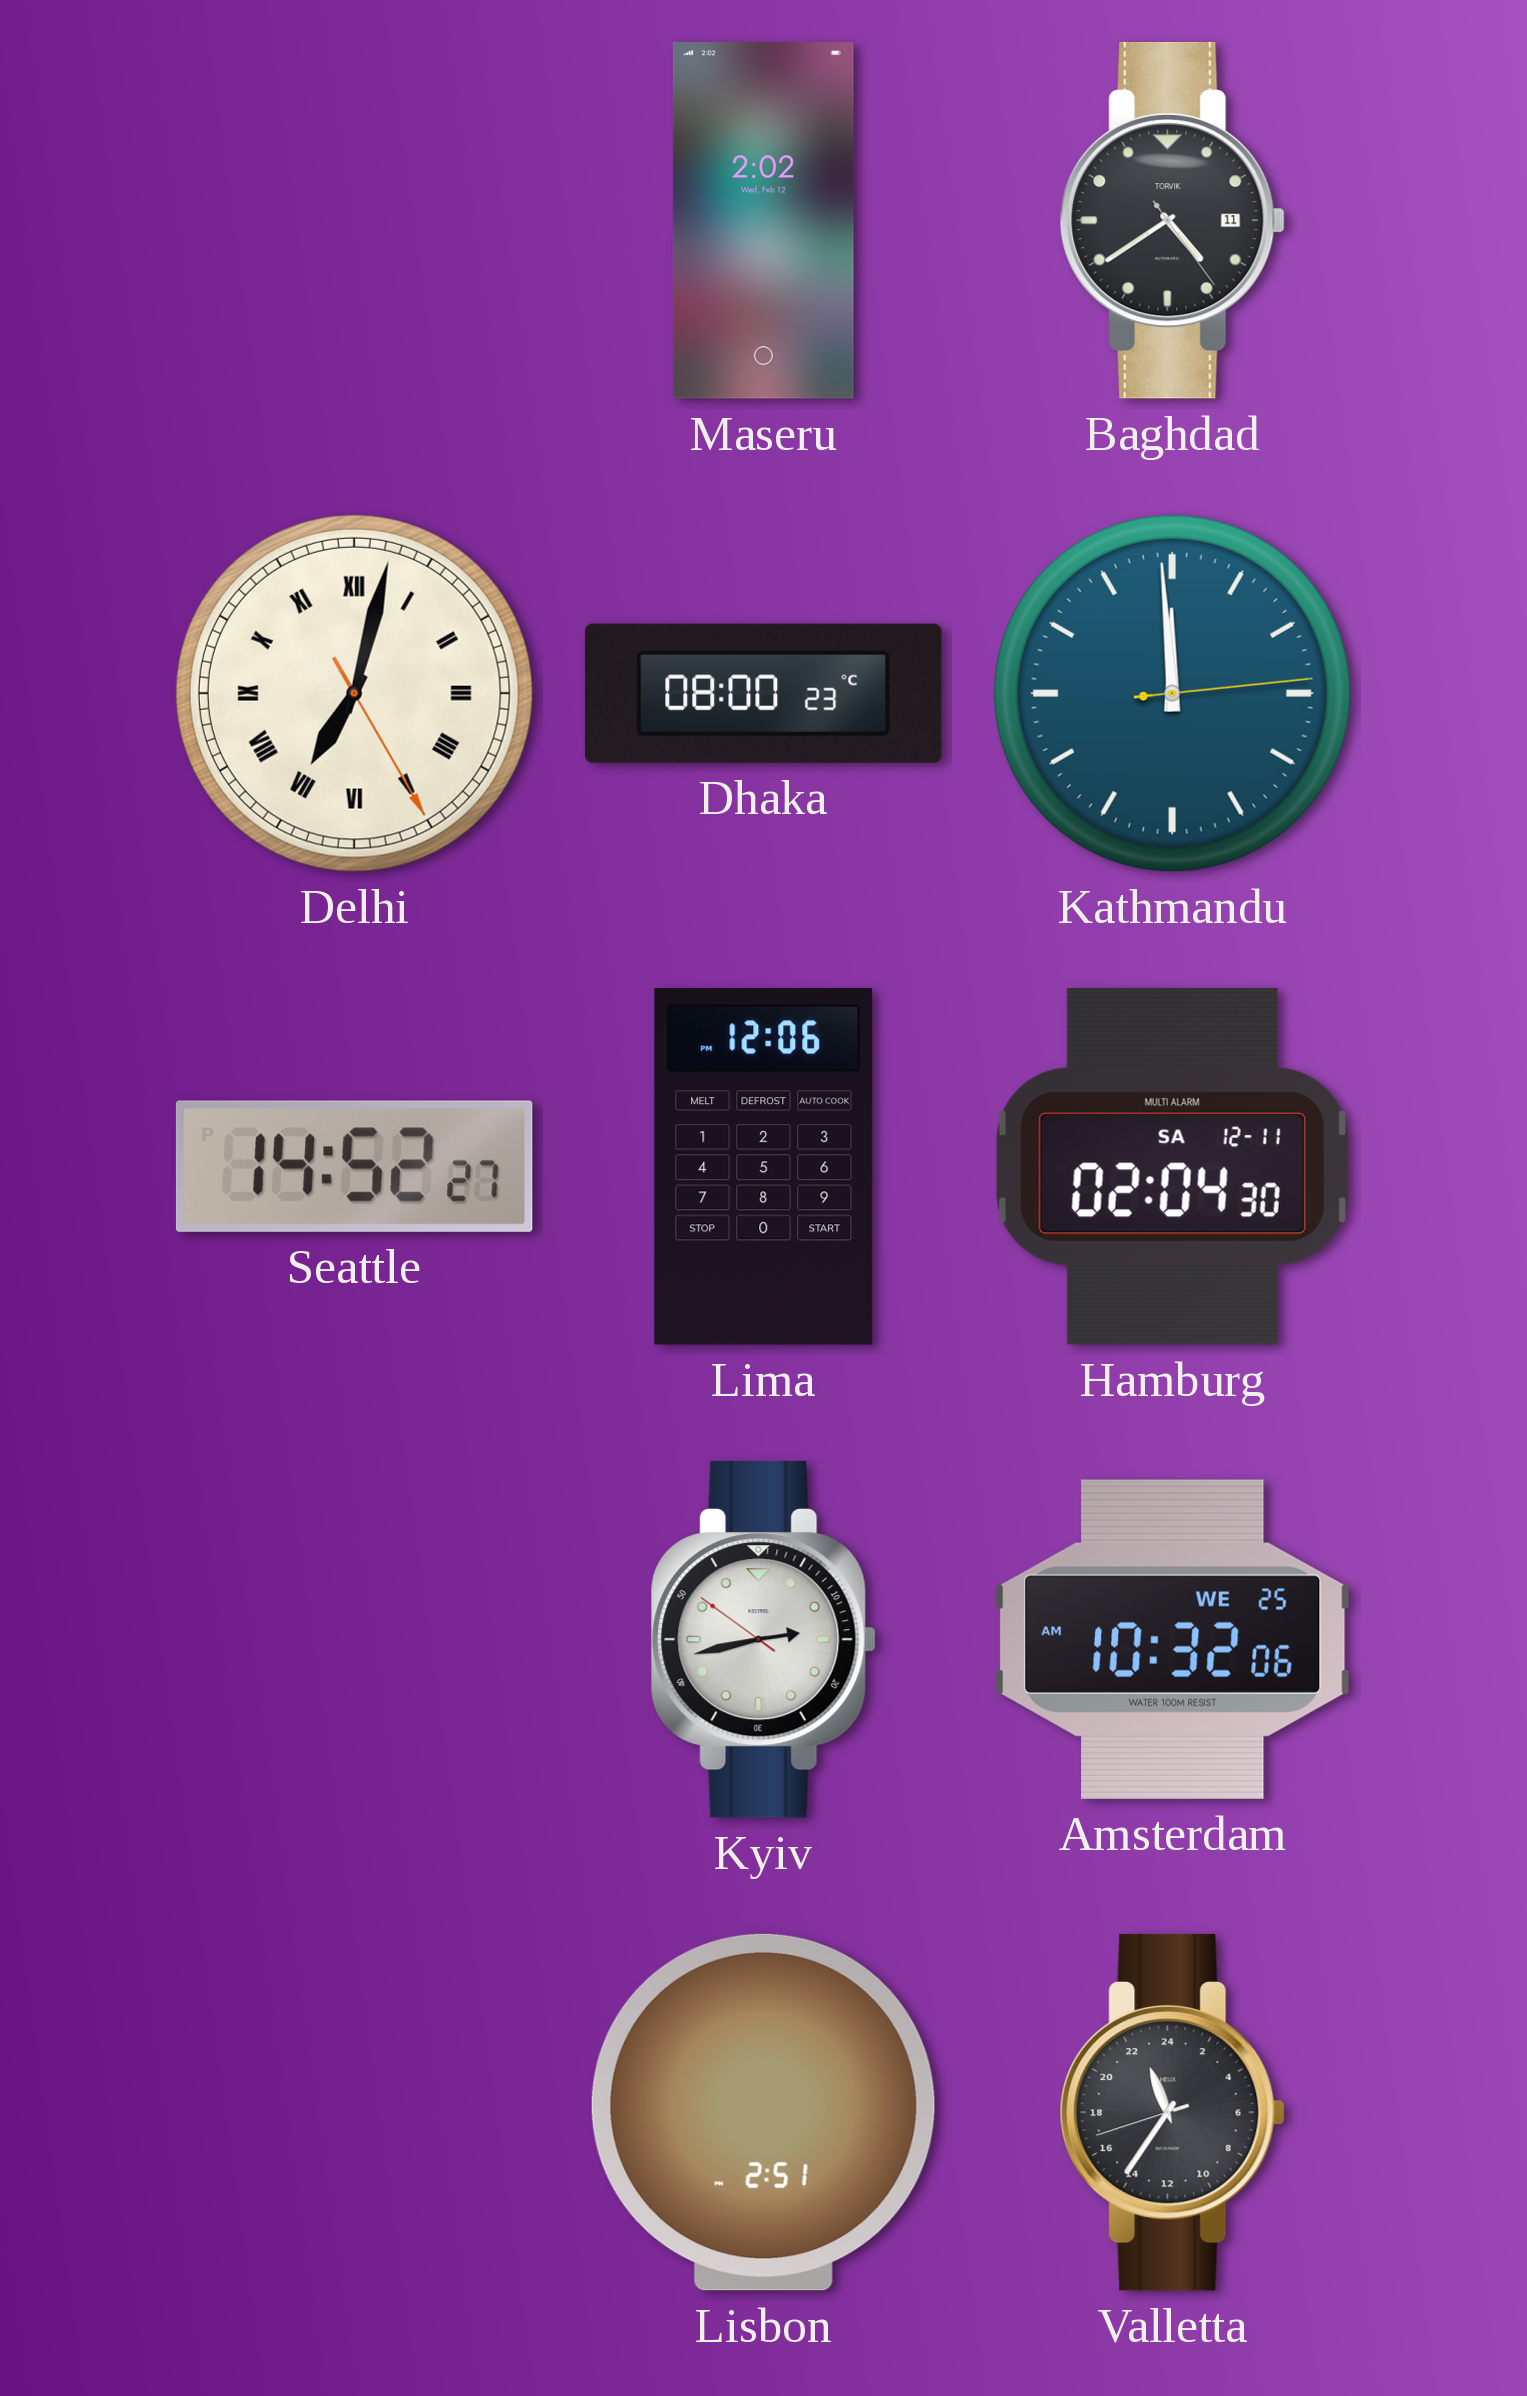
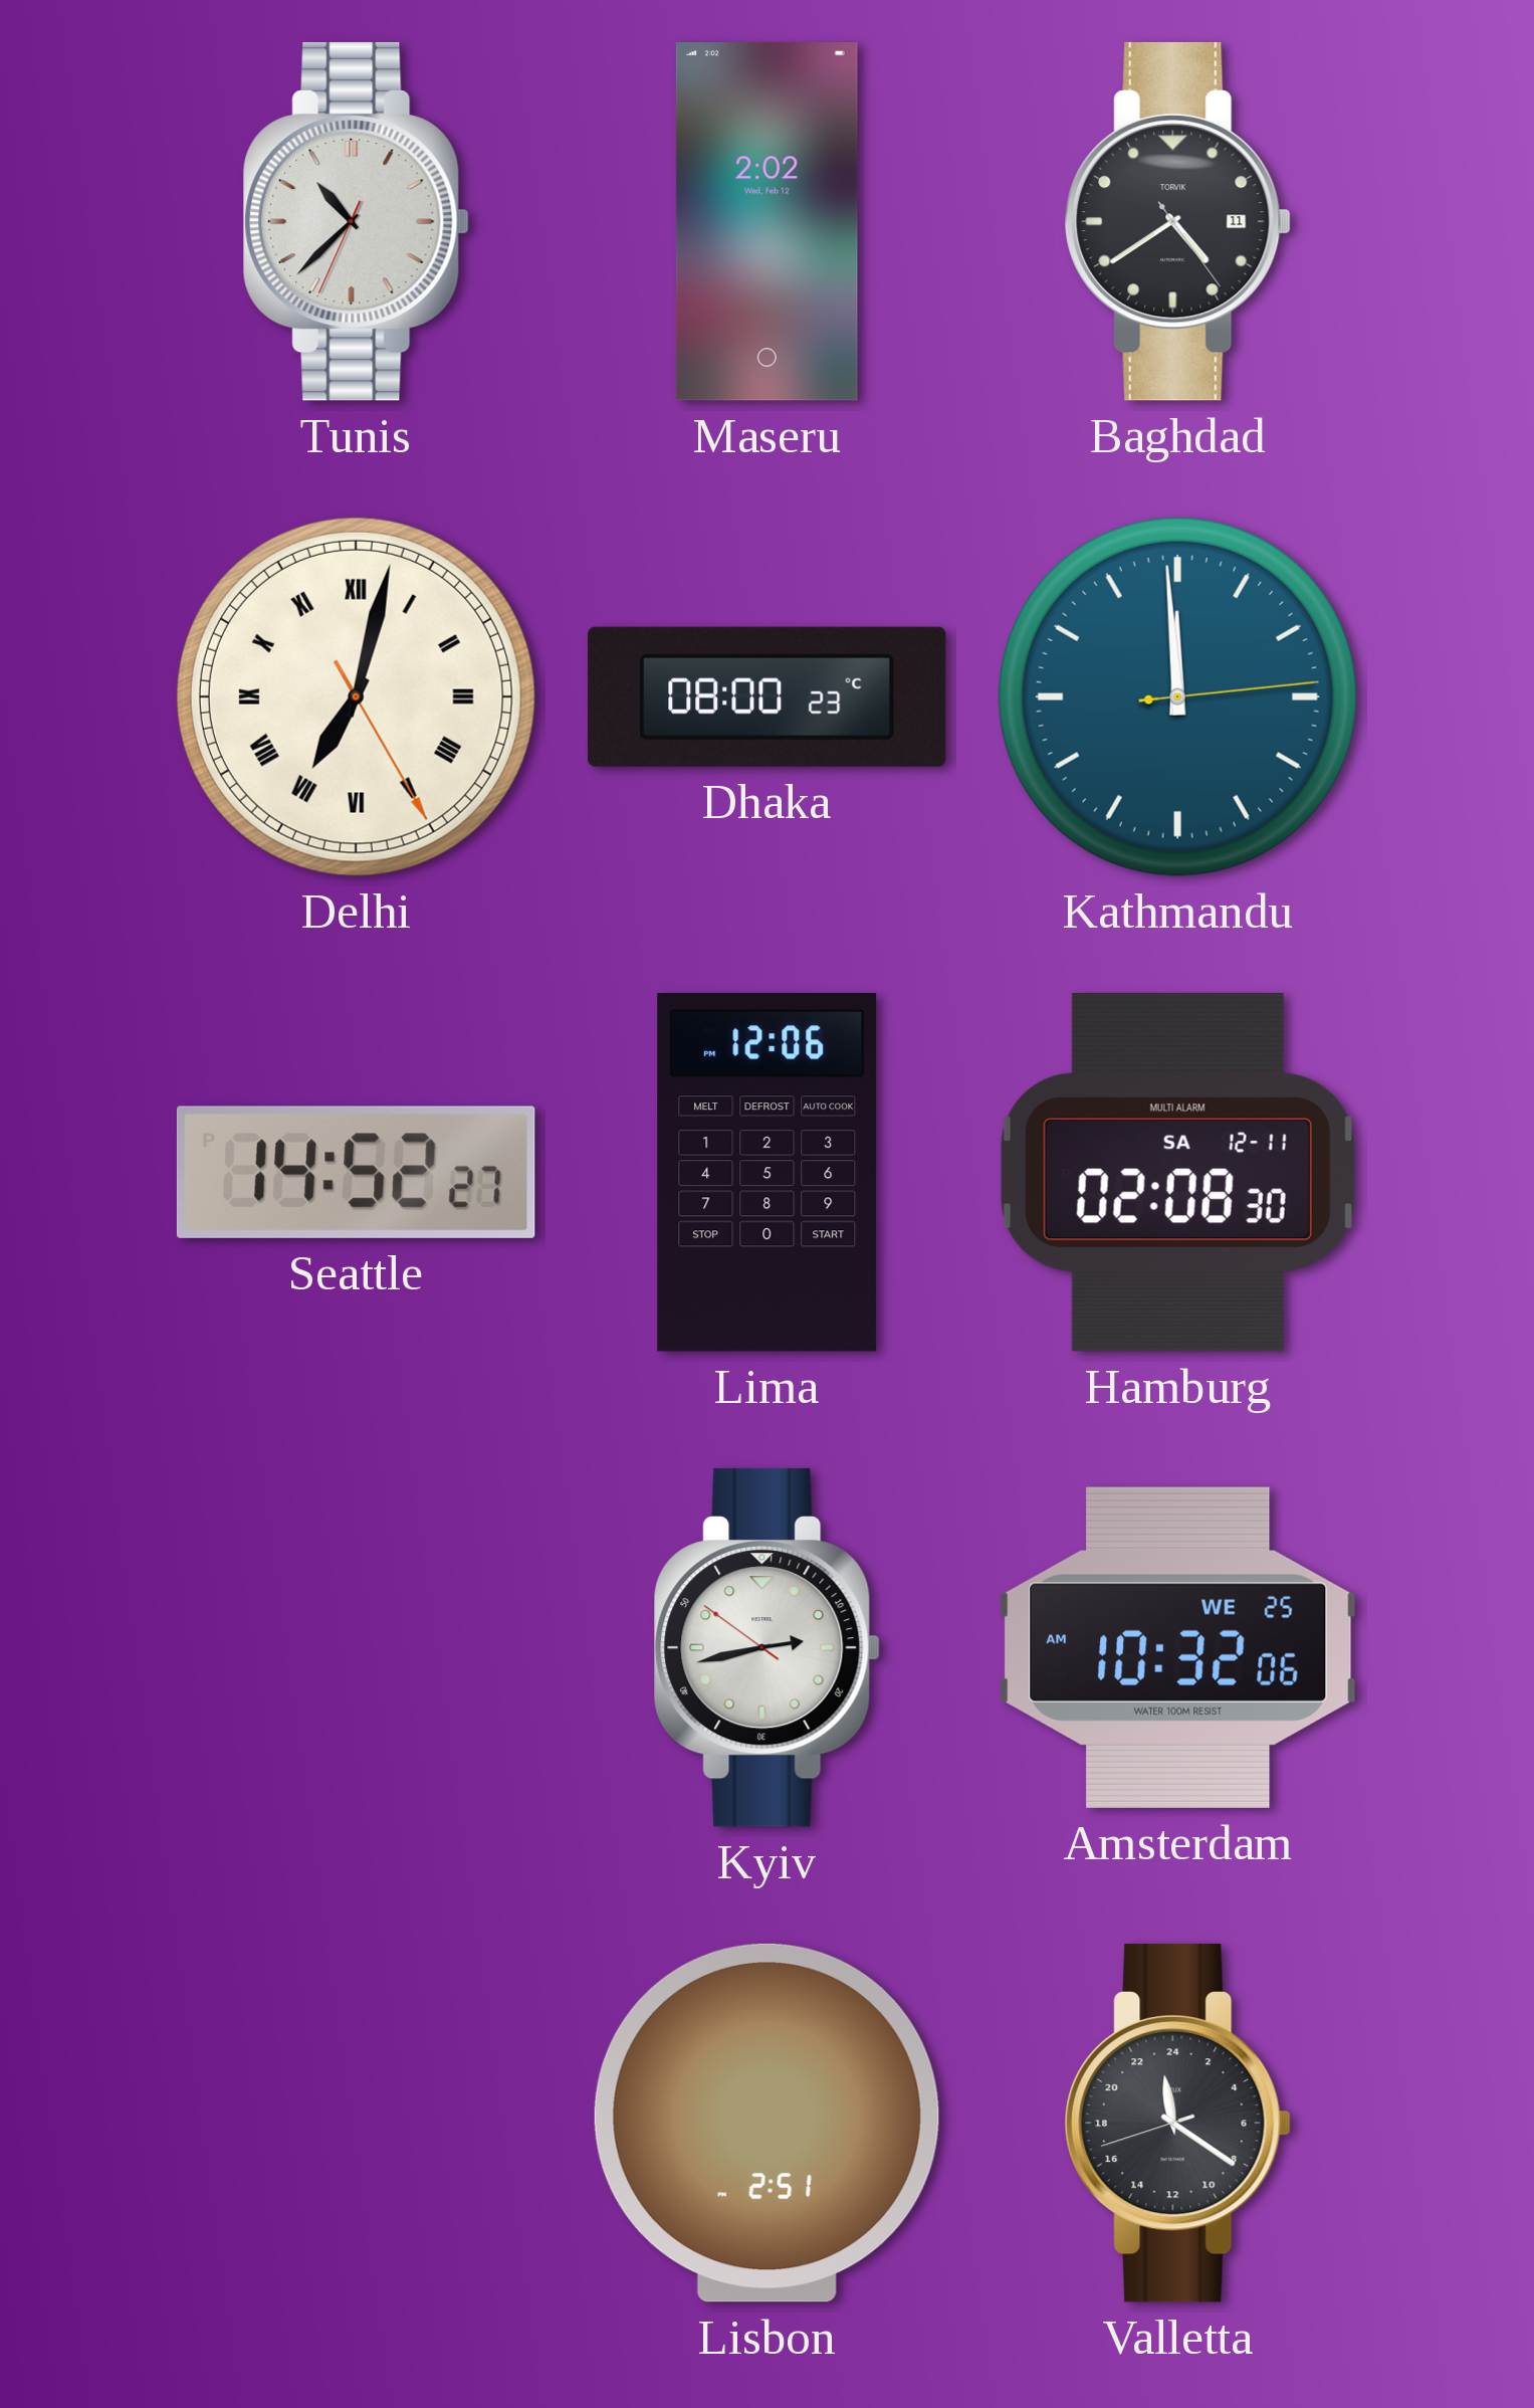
Tunis: none -> 10:37 (356, 221)
Hamburg: 02:04 -> 02:08 (1177, 1172)
Valletta: 22:35 -> 23:20 (1177, 2123)
